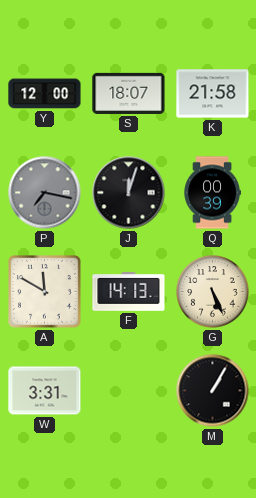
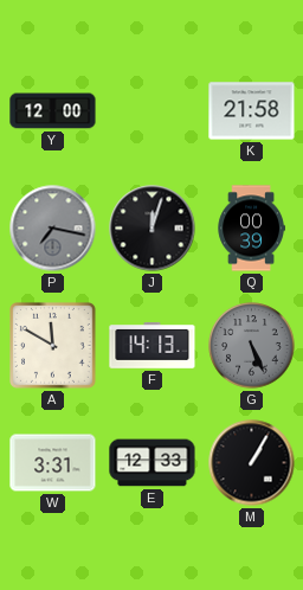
S: 18:07 -> none (129, 93)
G dial: cream -> grey (252, 346)
E: none -> 12:33 (153, 463)
